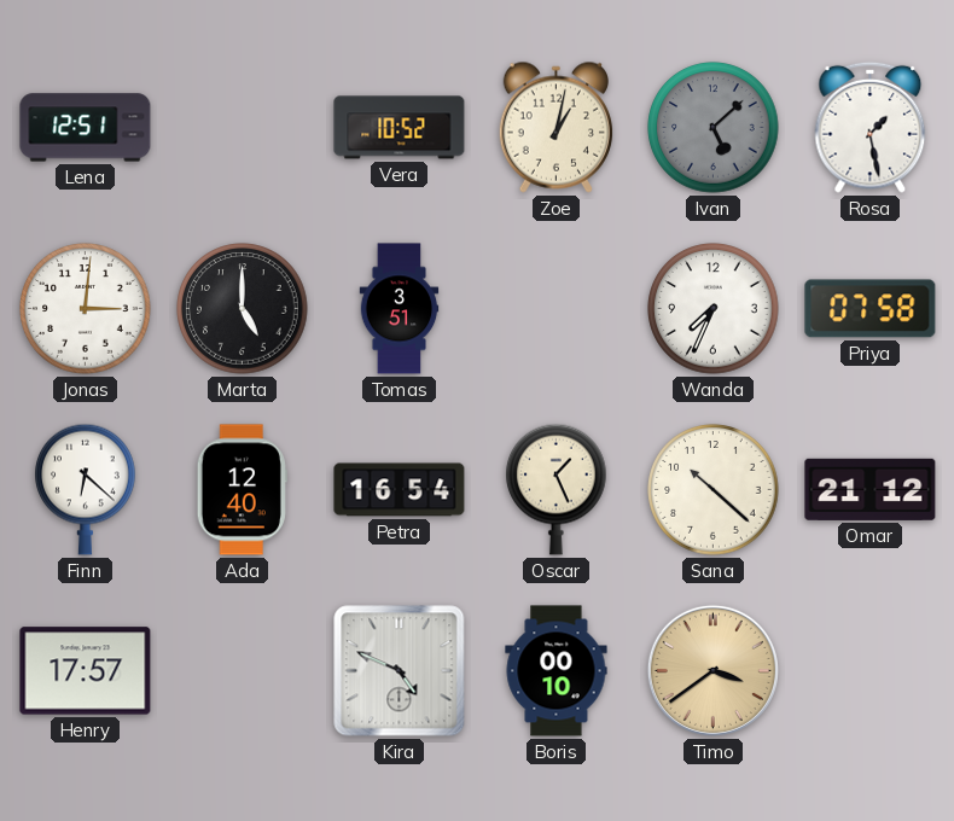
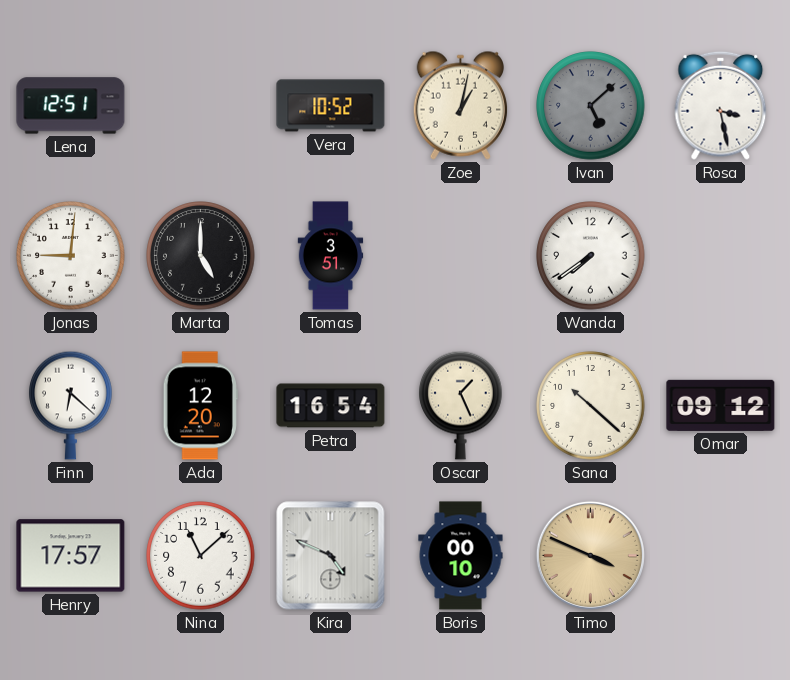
Rosa: 1:28 -> 3:28 (721, 105)
Jonas: 3:01 -> 9:01 (71, 256)
Wanda: 7:34 -> 7:39 (591, 256)
Priya: 07:58 -> none (871, 309)
Ada: 12:40 -> 12:20 (200, 406)
Omar: 21:12 -> 09:12 (721, 405)
Nina: none -> 11:08 (201, 556)
Timo: 3:39 -> 3:49 (590, 555)
